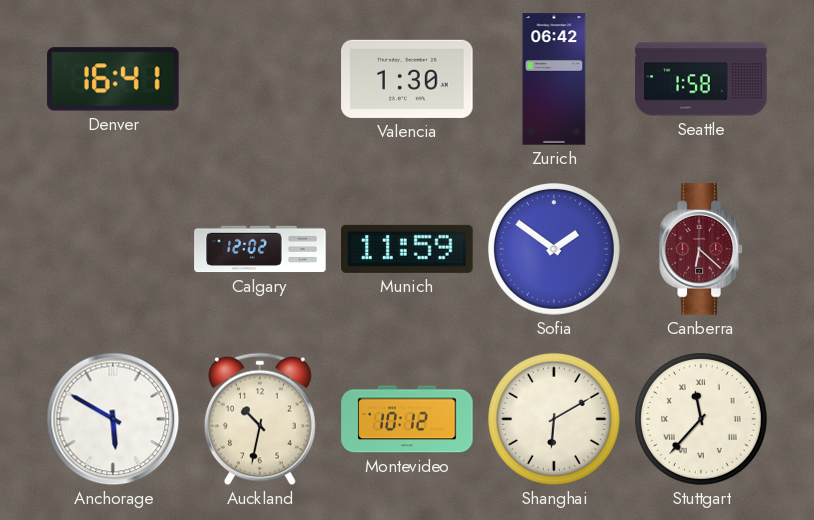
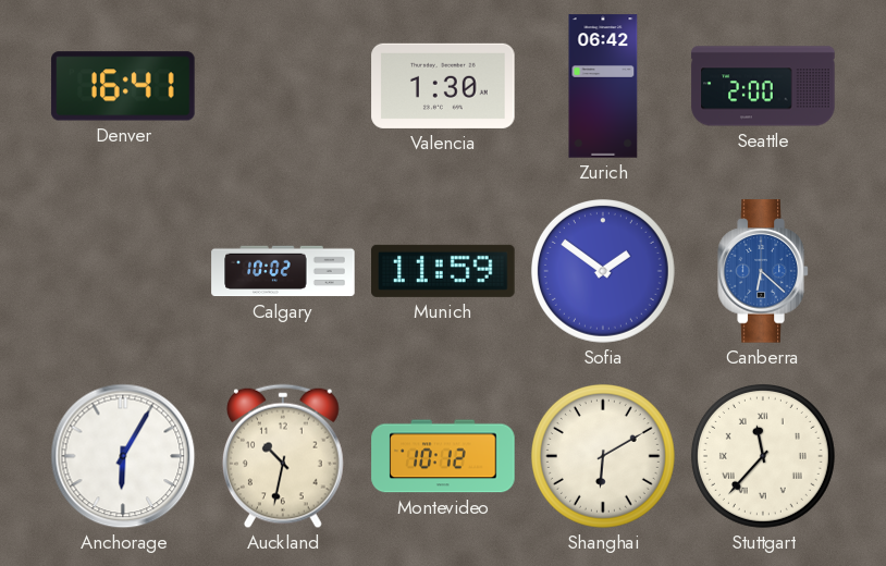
Seattle: 1:58 -> 2:00 (763, 86)
Calgary: 12:02 -> 10:02 (283, 271)
Canberra dial: burgundy -> blue (763, 271)
Anchorage: 5:50 -> 6:05 (123, 456)
